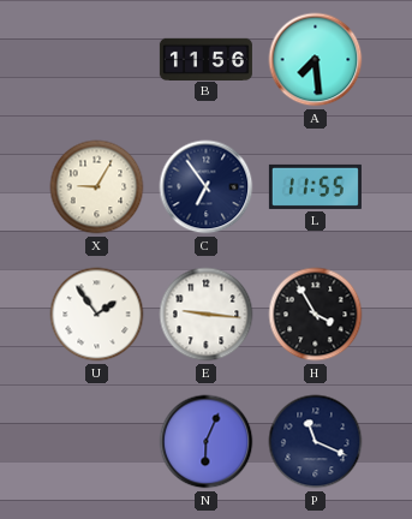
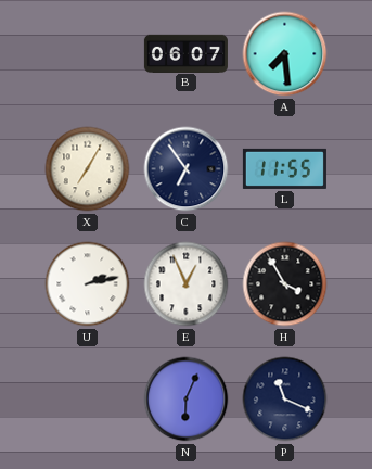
B: 11:56 -> 06:07 (185, 53)
X: 9:05 -> 7:05 (88, 169)
U: 1:54 -> 2:13 (88, 284)
E: 9:16 -> 12:56 (187, 284)
